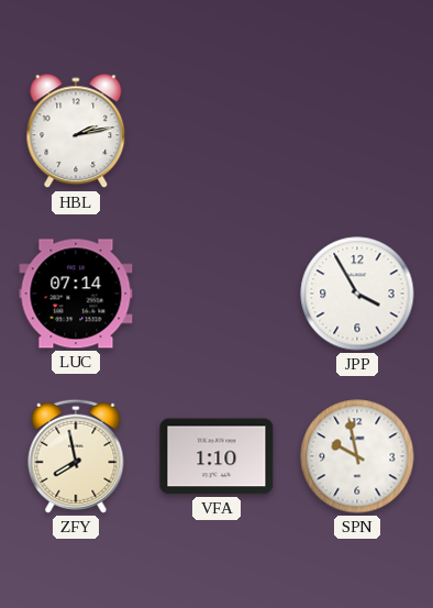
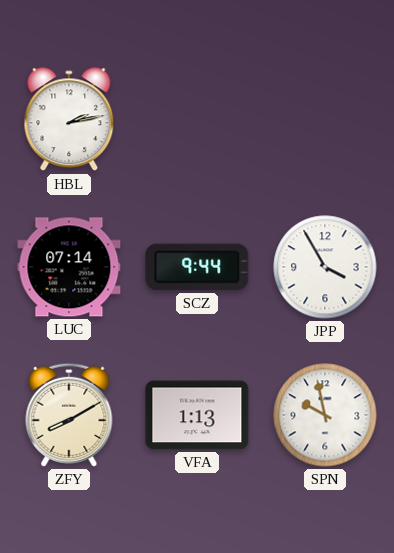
SCZ: none -> 9:44 (197, 267)
ZFY: 7:58 -> 8:10 (69, 415)
VFA: 1:10 -> 1:13 (197, 415)
